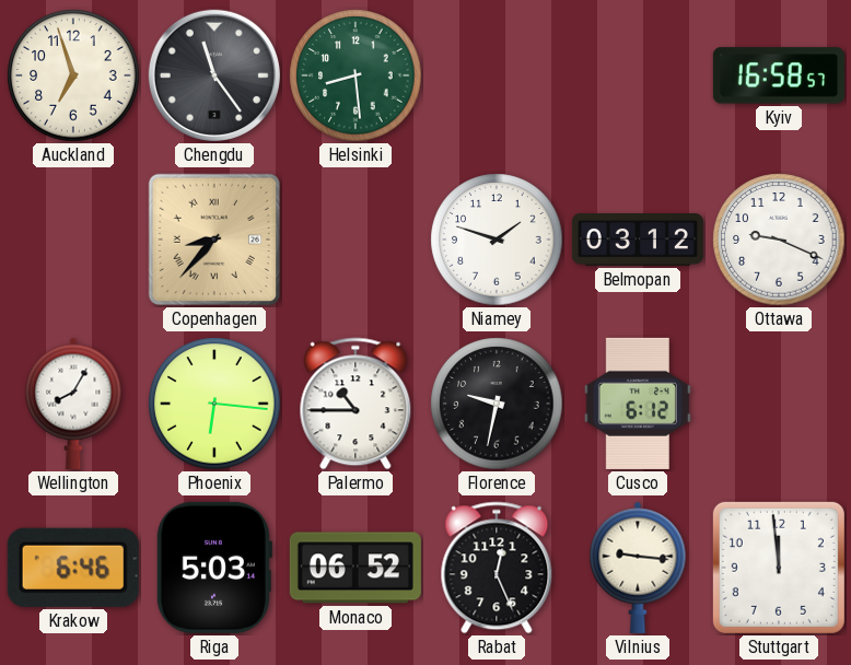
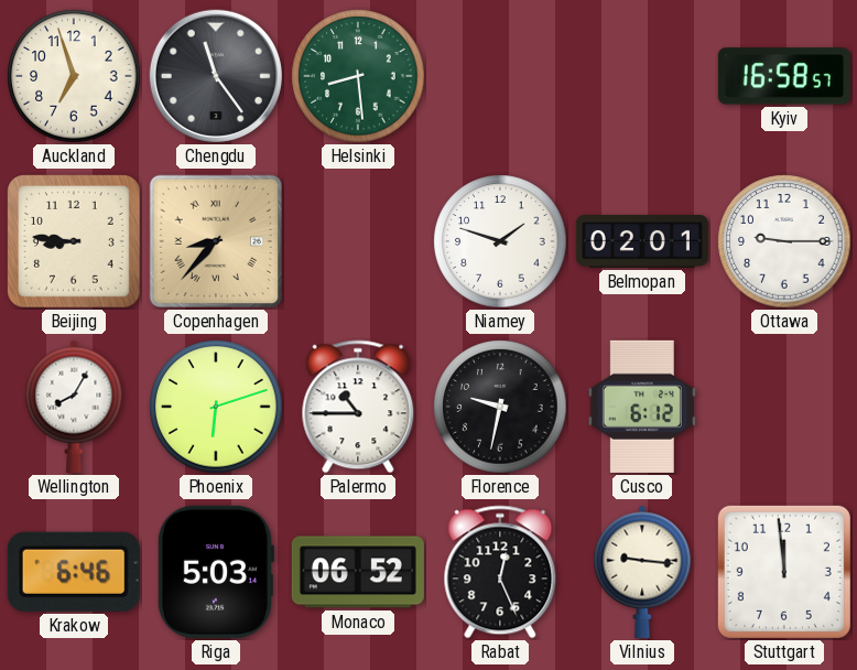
Beijing: none -> 8:46 (75, 242)
Belmopan: 03:12 -> 02:01 (642, 242)
Ottawa: 9:19 -> 9:15 (784, 241)
Phoenix: 6:16 -> 6:12 (216, 407)
